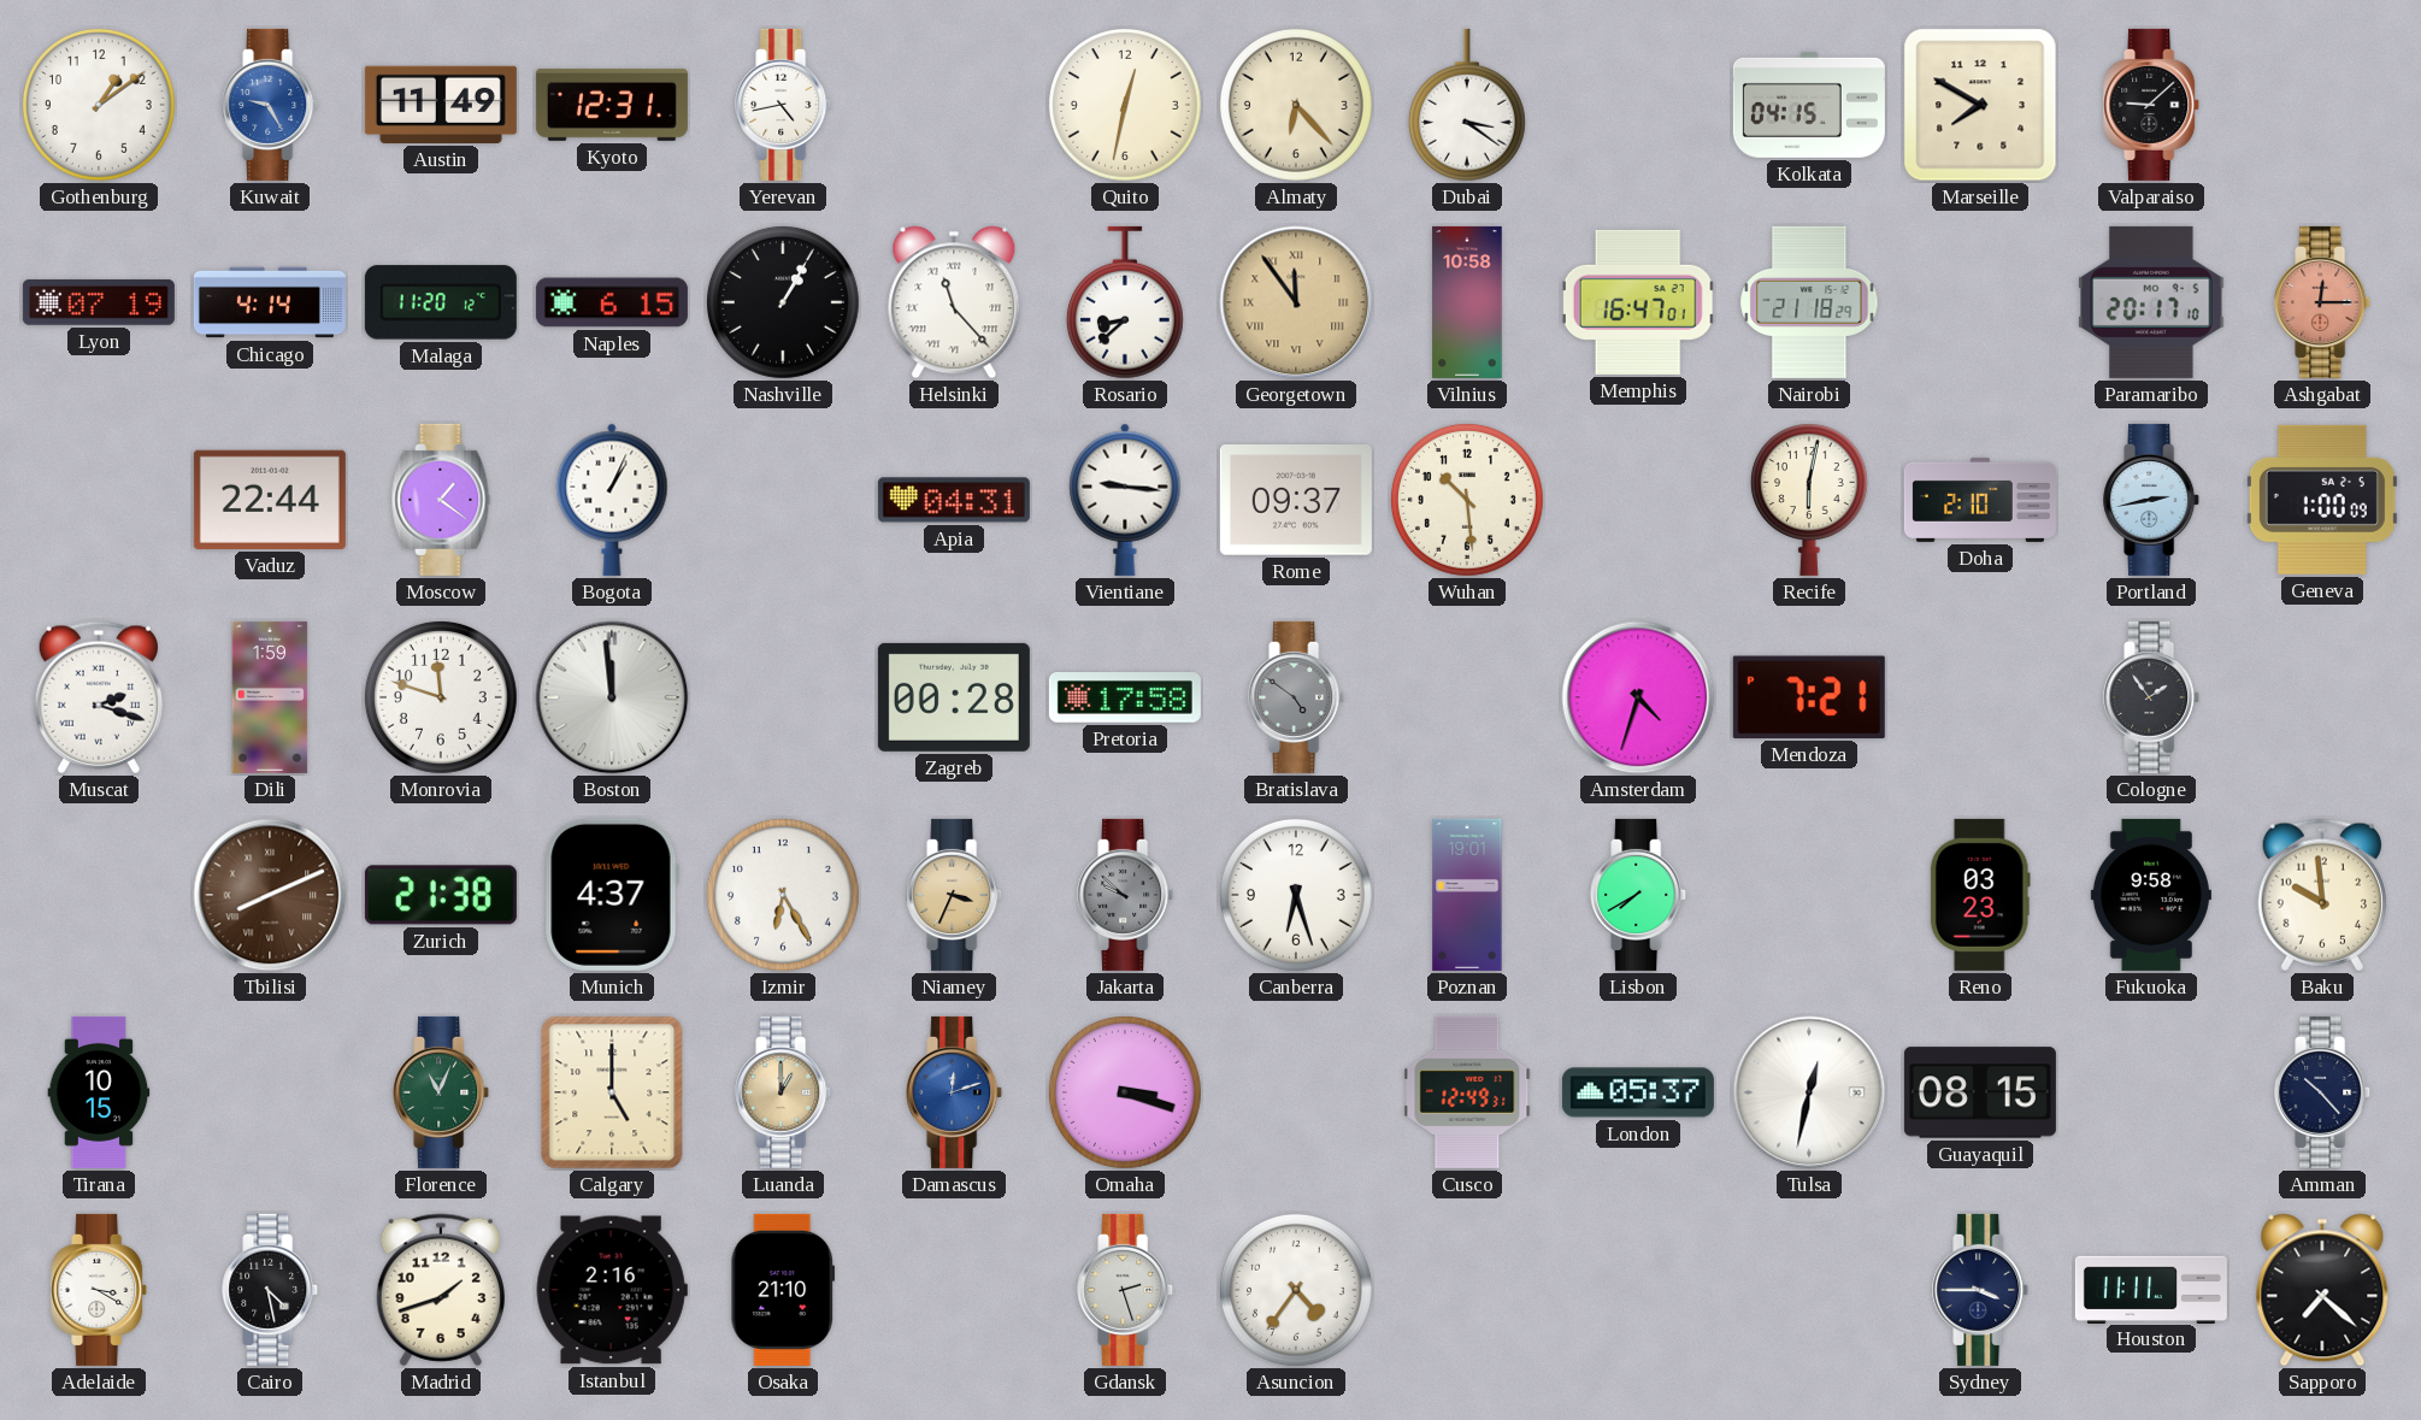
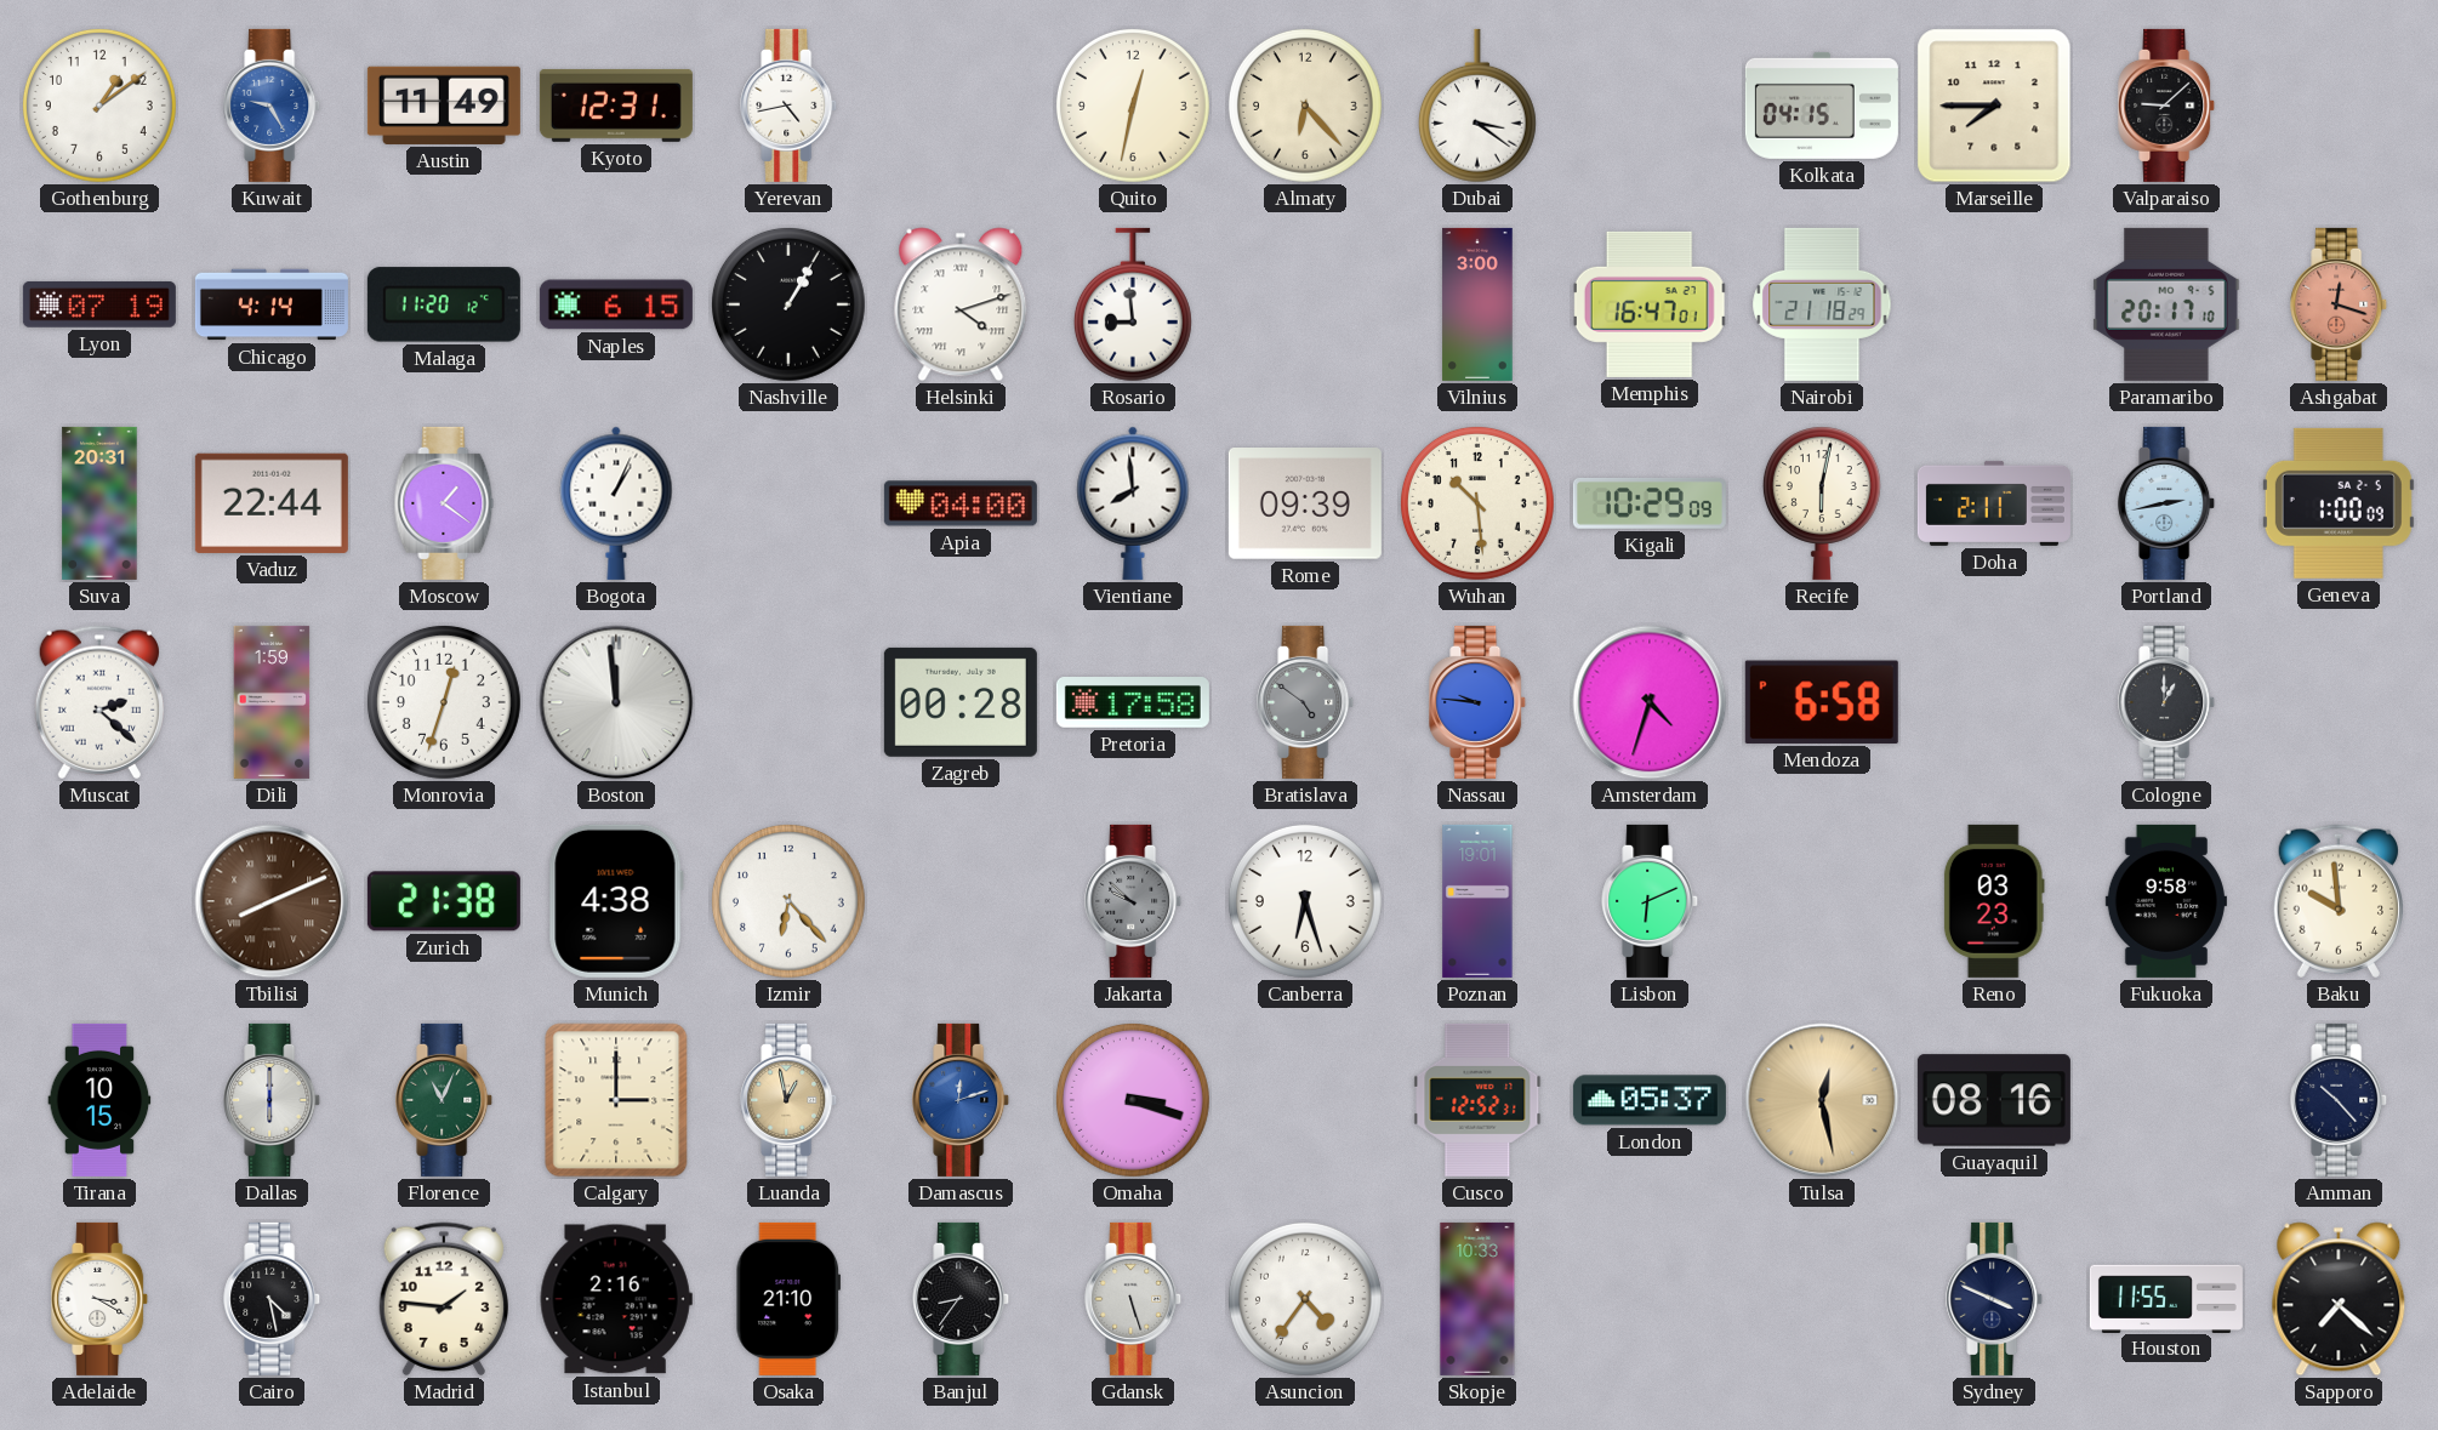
Marseille: 7:50 -> 7:45 (1994, 106)
Helsinki: 11:23 -> 4:12 (961, 304)
Rosario: 8:38 -> 8:59 (1133, 304)
Georgetown: 11:54 -> none (1296, 302)
Vilnius: 10:58 -> 3:00 (1477, 304)
Ashgabat: 12:15 -> 12:18 (2340, 304)
Suva: none -> 20:31 (99, 503)
Apia: 04:31 -> 04:00 (961, 503)
Vientiane: 9:16 -> 7:59 (1133, 503)
Rome: 09:37 -> 09:39 (1305, 505)
Kigali: none -> 10:29 (1650, 503)
Doha: 2:10 -> 2:11 (1994, 503)
Muscat: 2:18 -> 2:22 (98, 702)
Monrovia: 11:48 -> 12:33 (444, 702)
Nassau: none -> 9:46 (1479, 702)
Mendoza: 7:21 -> 6:58 (1822, 702)
Cologne: 1:54 -> 1:00 (2168, 702)
Munich: 4:37 -> 4:38 (616, 901)
Izmir: 6:25 -> 6:23 (788, 901)
Niamey: 3:34 -> none (955, 895)
Lisbon: 7:40 -> 6:11 (1651, 901)
Dallas: none -> 6:00 (273, 1100)
Calgary: 5:00 -> 3:00 (616, 1100)
Luanda: 1:00 -> 12:58 (790, 1100)
Cusco: 12:49 -> 12:52 (1477, 1100)
Tulsa: 12:32 -> 12:28 (1822, 1100)
Tulsa dial: white -> champagne (1822, 1100)
Guayaquil: 08:15 -> 08:16 (1994, 1100)
Madrid: 1:42 -> 1:46 (443, 1299)
Banjul: none -> 8:36 (962, 1299)
Gdansk: 2:27 -> 5:27 (1134, 1299)
Skopje: none -> 10:33 (1477, 1299)
Sydney: 3:45 -> 3:49 (1995, 1299)
Houston: 11:11 -> 11:55 (2166, 1298)
